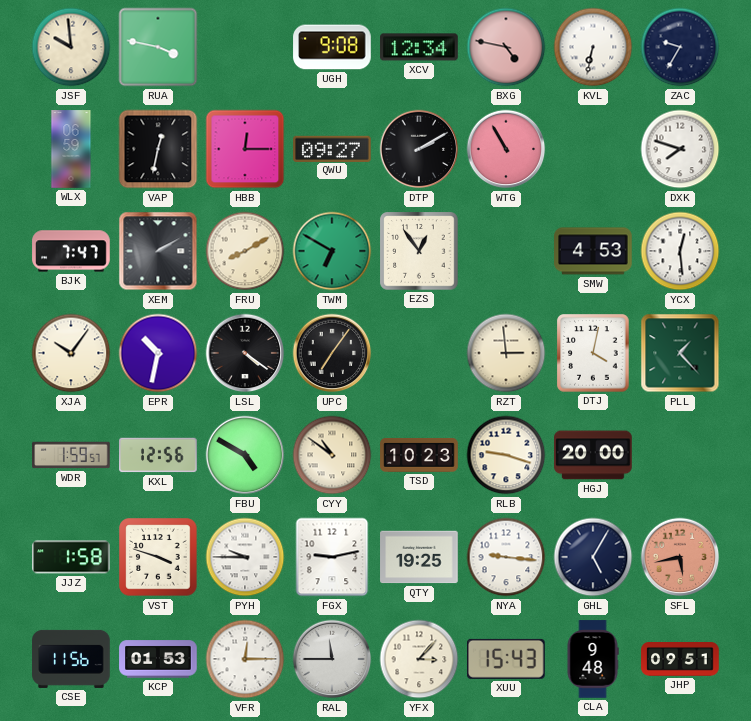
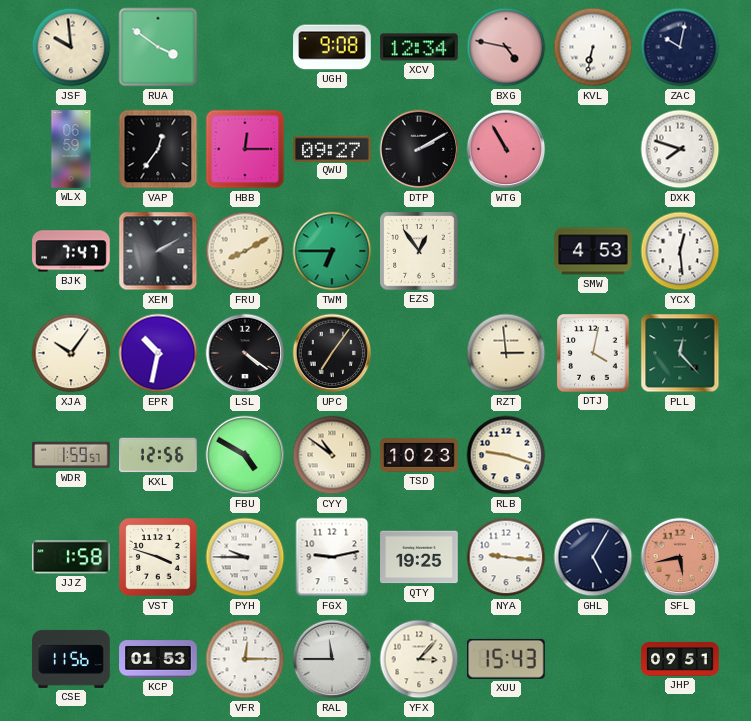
RUA: 3:47 -> 3:51 (158, 47)
ZAC: 9:35 -> 10:02 (680, 47)
VAP: 12:32 -> 12:36 (158, 149)
TWM: 6:50 -> 6:45 (332, 251)
PLL: 1:23 -> 12:23 (680, 353)
HGJ: 20:00 -> none (593, 455)
CLA: 9:48 -> none (593, 659)
